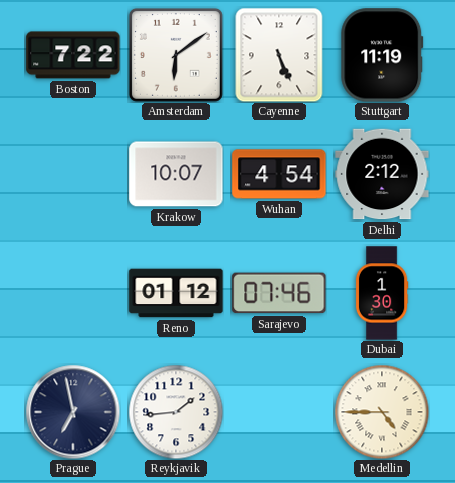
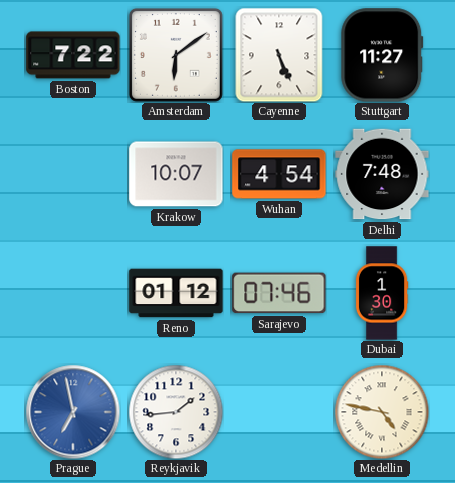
Stuttgart: 11:19 -> 11:27 (382, 55)
Delhi: 2:12 -> 7:48 (382, 174)
Prague dial: navy -> blue (73, 412)
Medellin: 4:45 -> 4:47 (382, 412)
